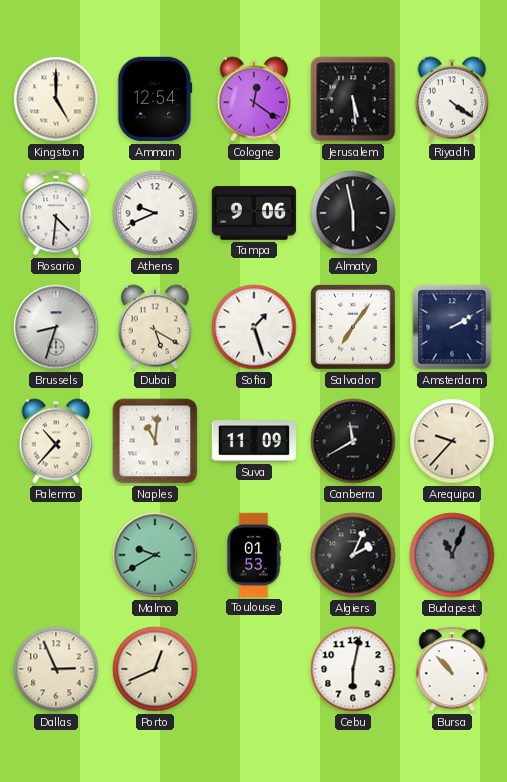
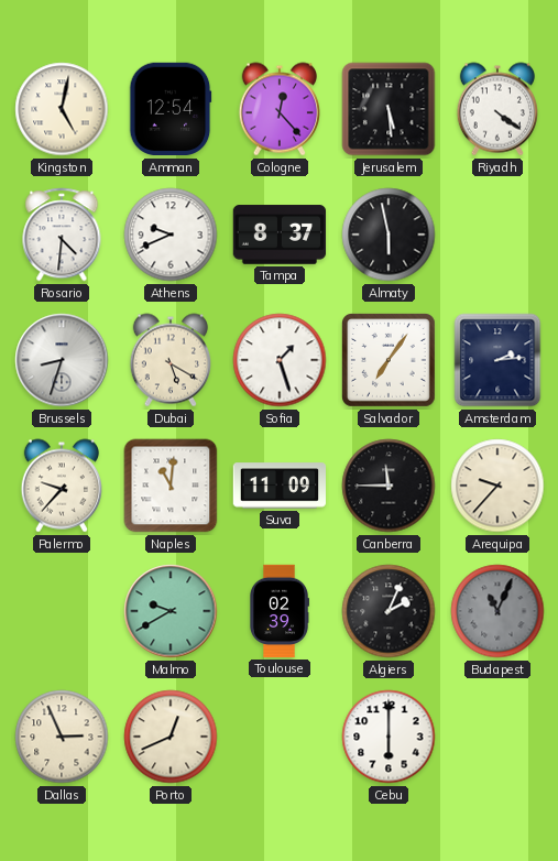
Kingston: 5:00 -> 5:02 (62, 109)
Cologne: 12:21 -> 12:23 (278, 109)
Tampa: 9:06 -> 8:37 (280, 235)
Amsterdam: 2:10 -> 2:14 (497, 360)
Palermo: 10:37 -> 9:37 (61, 486)
Canberra: 11:40 -> 11:45 (389, 486)
Toulouse: 01:53 -> 02:39 (280, 611)
Cebu: 6:02 -> 6:00 (389, 737)
Bursa: 10:53 -> none (452, 669)
